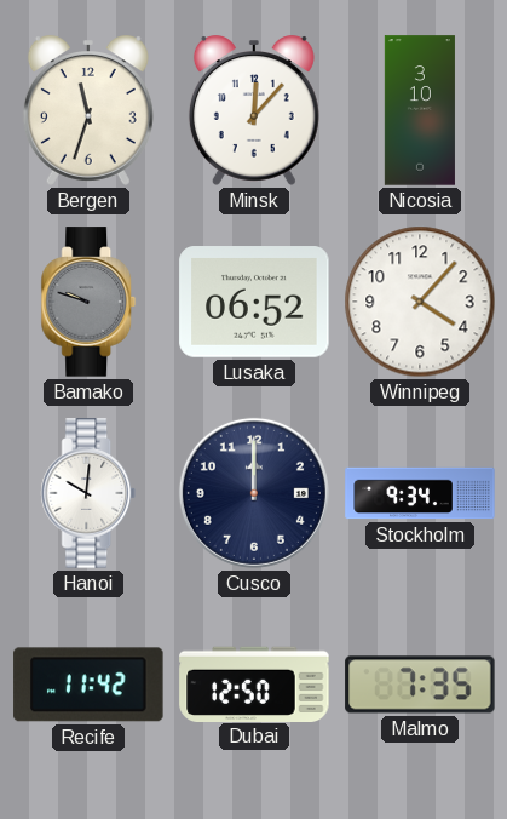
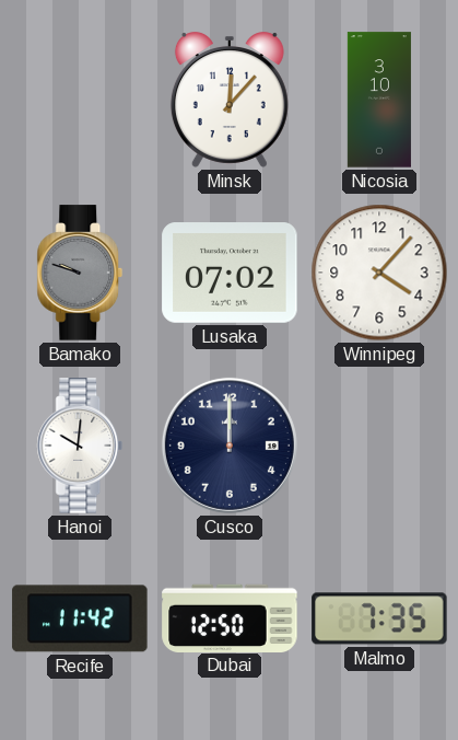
Bergen: 11:33 -> none (88, 110)
Lusaka: 06:52 -> 07:02 (230, 273)
Stockholm: 9:34 -> none (420, 493)
